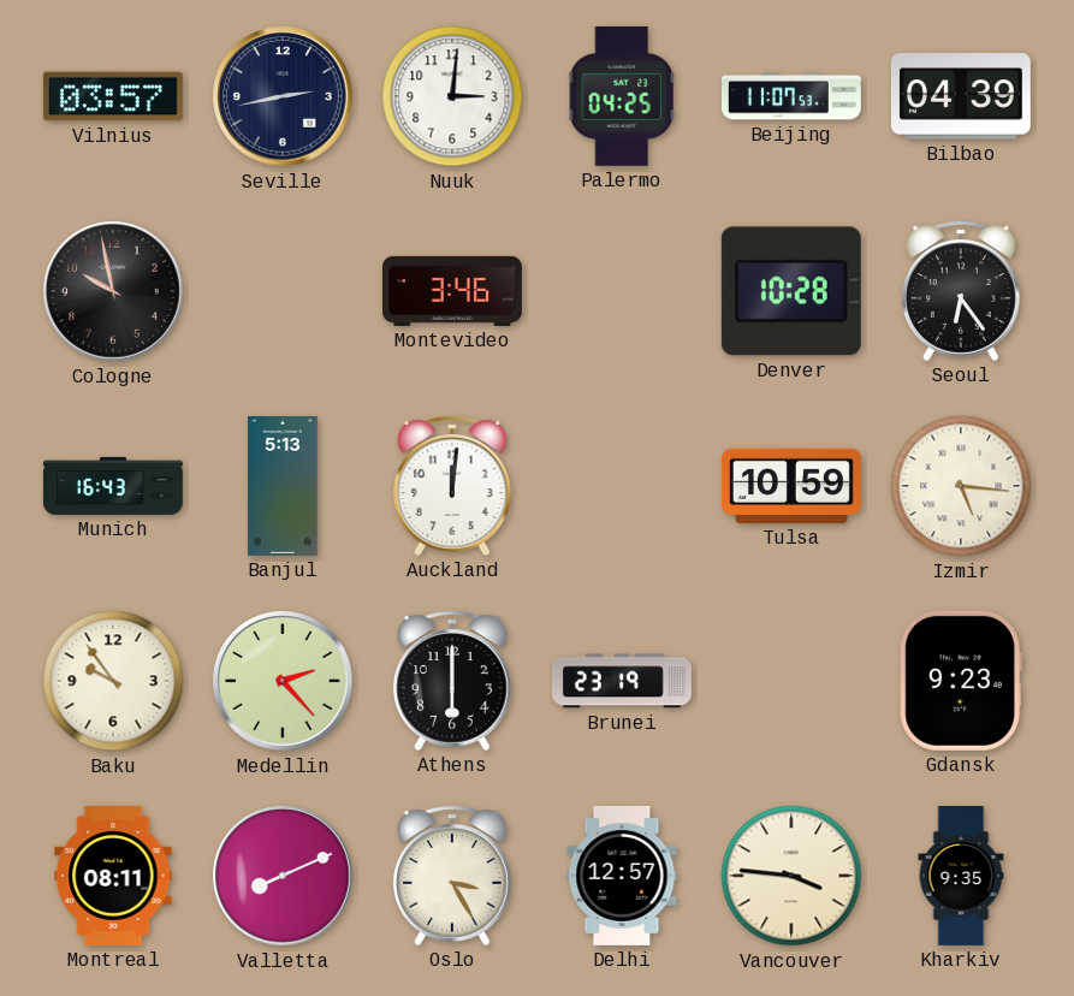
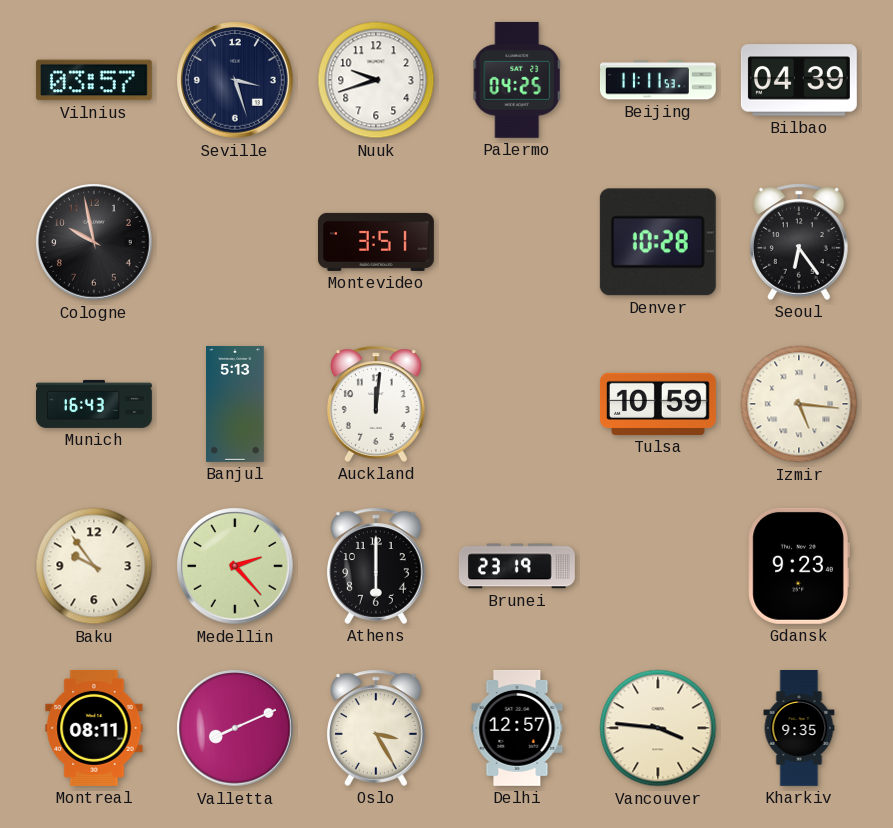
Seville: 2:43 -> 3:27 (235, 80)
Nuuk: 3:01 -> 9:42 (376, 80)
Beijing: 11:07 -> 11:11 (658, 80)
Montevideo: 3:46 -> 3:51 (376, 242)
